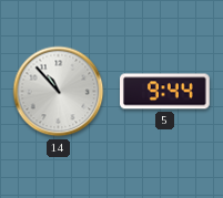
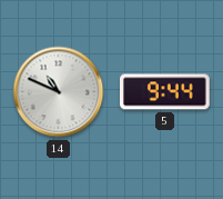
14: 10:53 -> 10:49 (59, 92)
